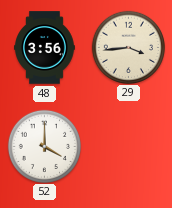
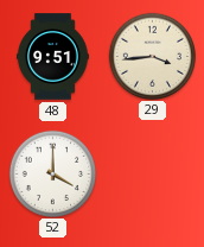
48: 3:56 -> 9:51 (53, 57)
